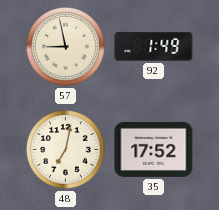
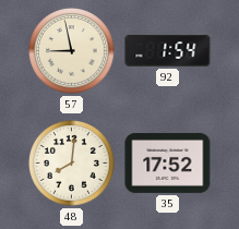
92: 1:49 -> 1:54 (168, 51)
48: 7:02 -> 8:01 (72, 164)
